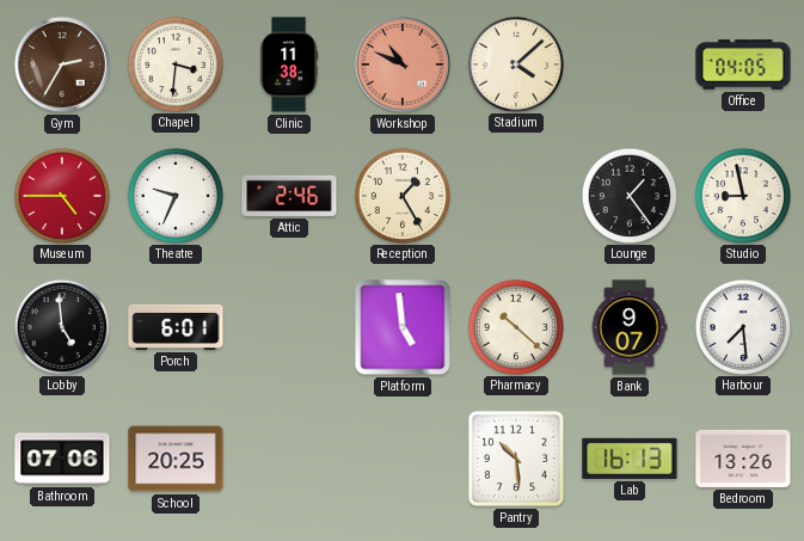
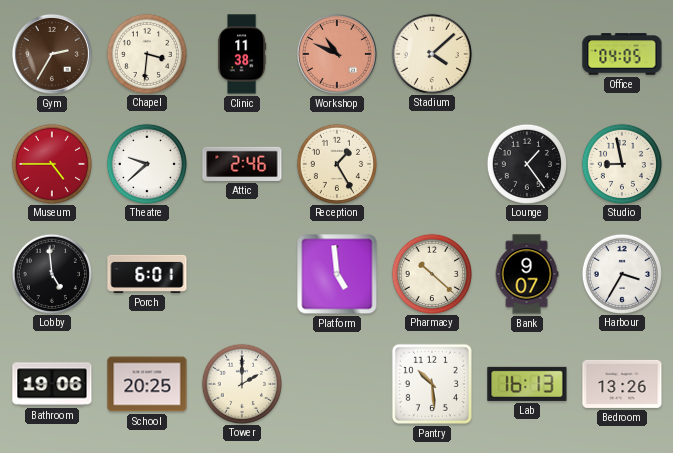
Theatre: 9:34 -> 9:38 (146, 163)
Harbour: 7:29 -> 3:35 (621, 273)
Bathroom: 07:06 -> 19:06 (52, 384)
Tower: none -> 2:00 (241, 383)
